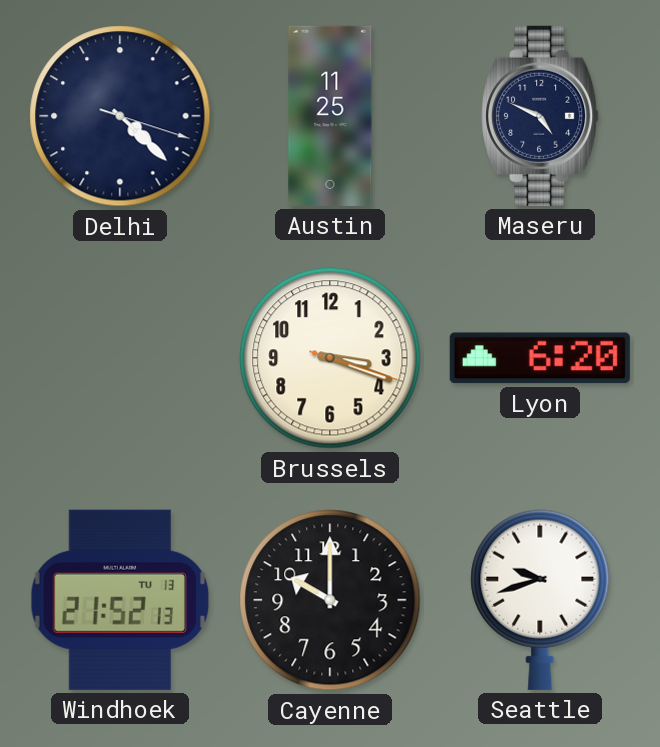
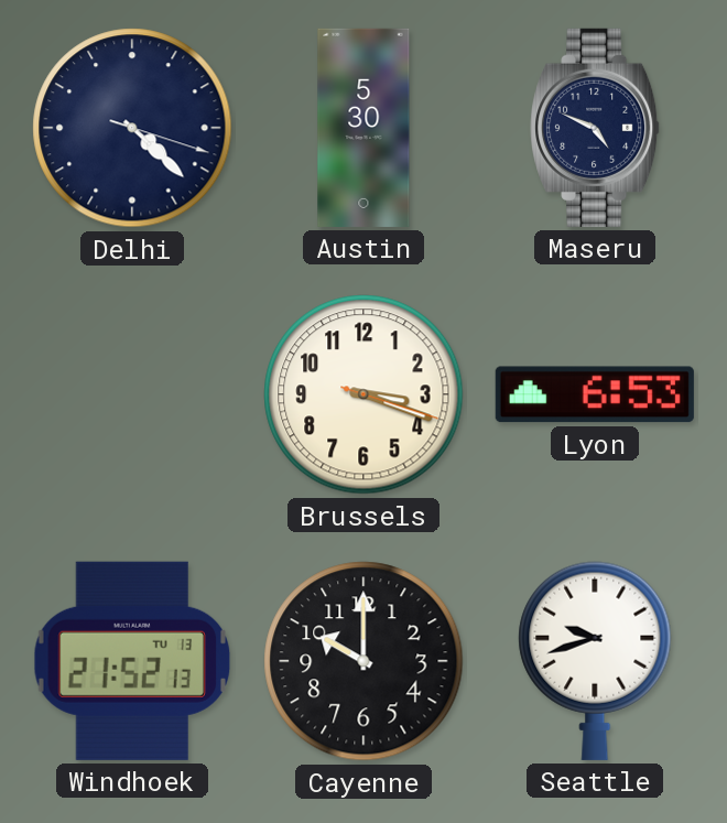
Austin: 11:25 -> 5:30 (363, 128)
Lyon: 6:20 -> 6:53 (595, 394)
